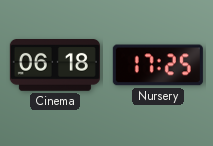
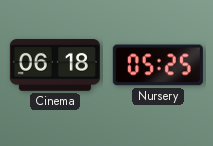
Nursery: 17:25 -> 05:25 (158, 65)
